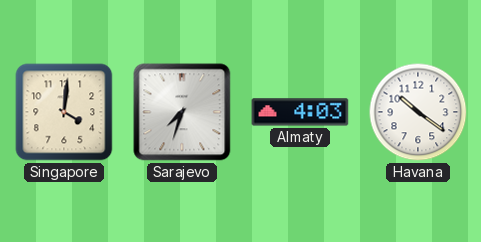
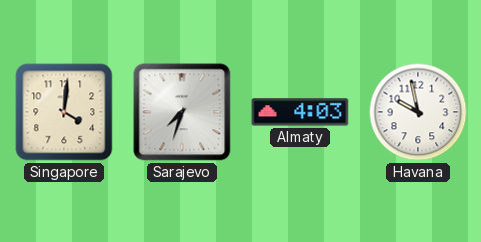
Havana: 10:21 -> 9:58 (418, 112)
